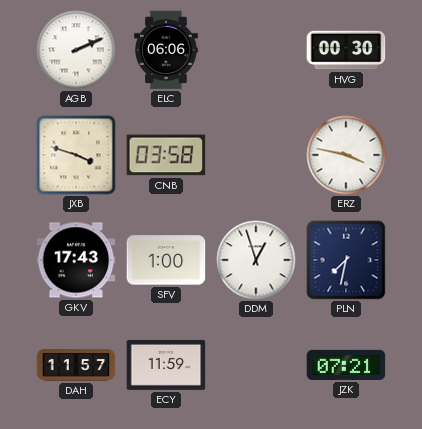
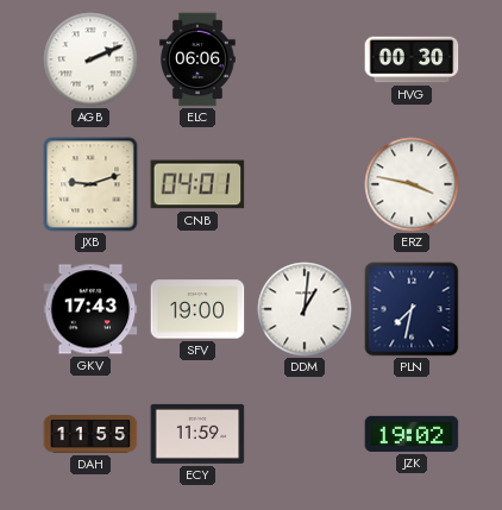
JXB: 3:48 -> 9:12 (90, 184)
CNB: 03:58 -> 04:01 (197, 184)
SFV: 1:00 -> 19:00 (197, 309)
DDM: 12:57 -> 1:01 (305, 309)
DAH: 11:57 -> 11:55 (90, 434)
JZK: 07:21 -> 19:02 (412, 434)
